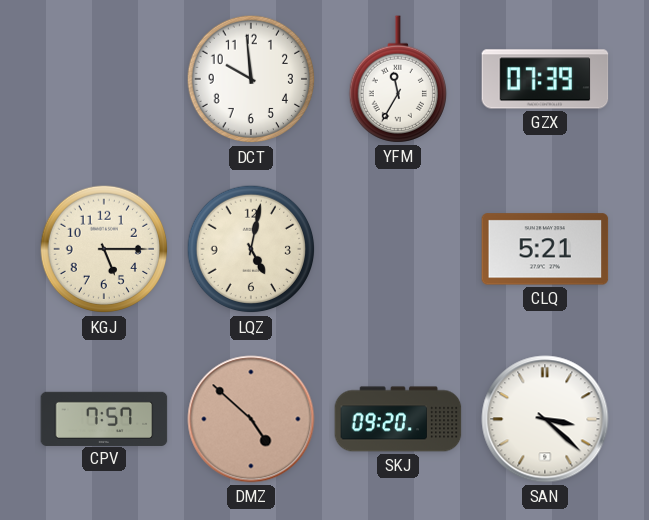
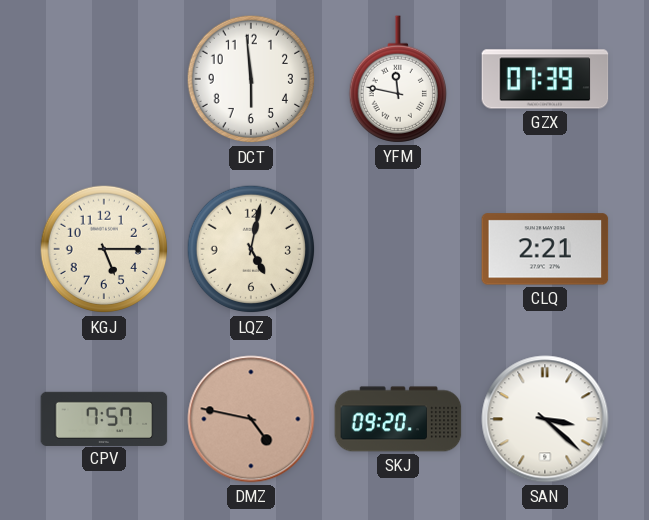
DCT: 9:59 -> 5:59 (251, 79)
YFM: 11:35 -> 11:47 (397, 79)
CLQ: 5:21 -> 2:21 (545, 249)
DMZ: 4:52 -> 4:47 (251, 419)
